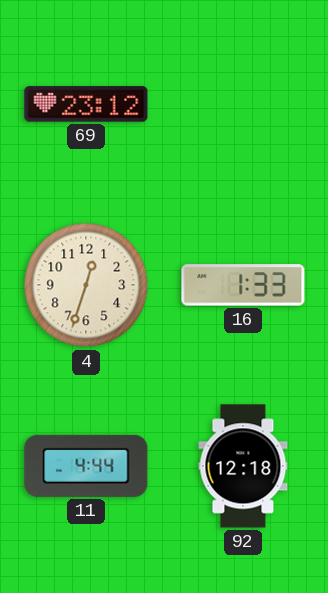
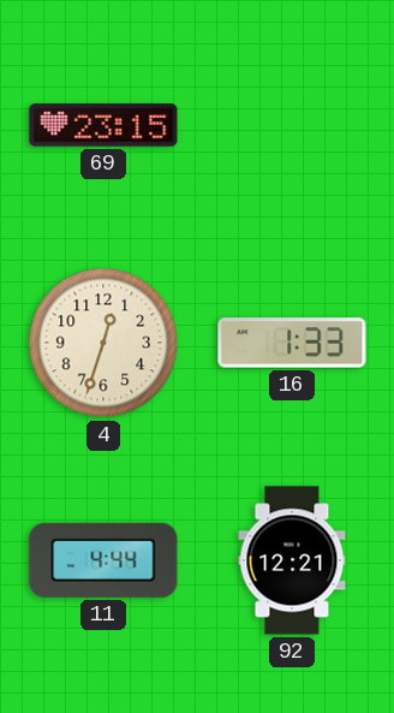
69: 23:12 -> 23:15 (103, 125)
92: 12:18 -> 12:21 (292, 560)
